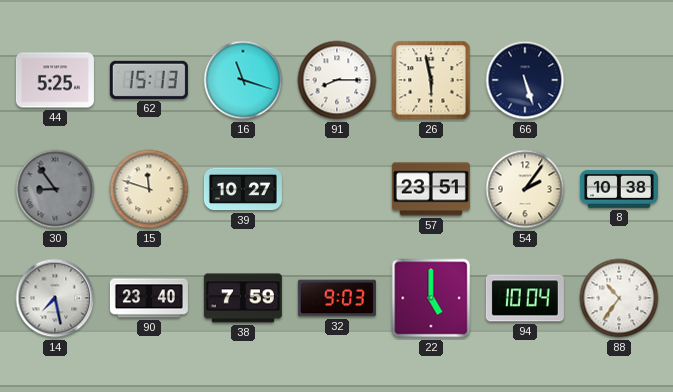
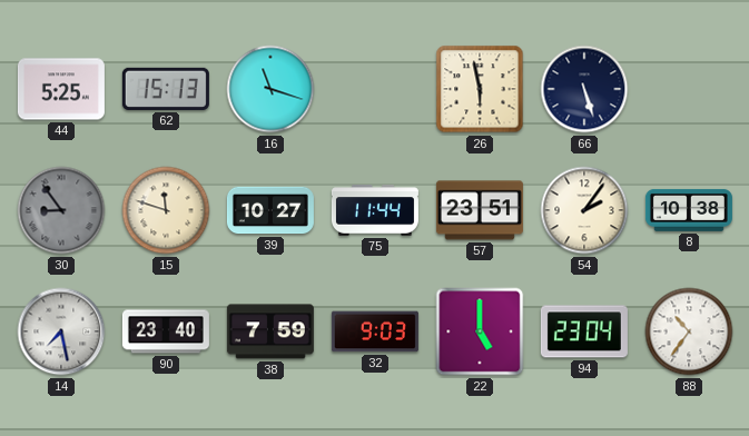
91: 8:15 -> none (337, 80)
75: none -> 11:44 (375, 210)
94: 10:04 -> 23:04 (584, 331)
